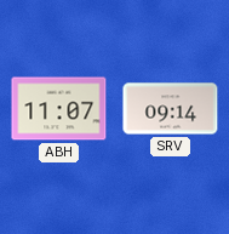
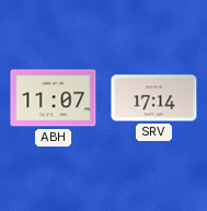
SRV: 09:14 -> 17:14 (154, 98)
